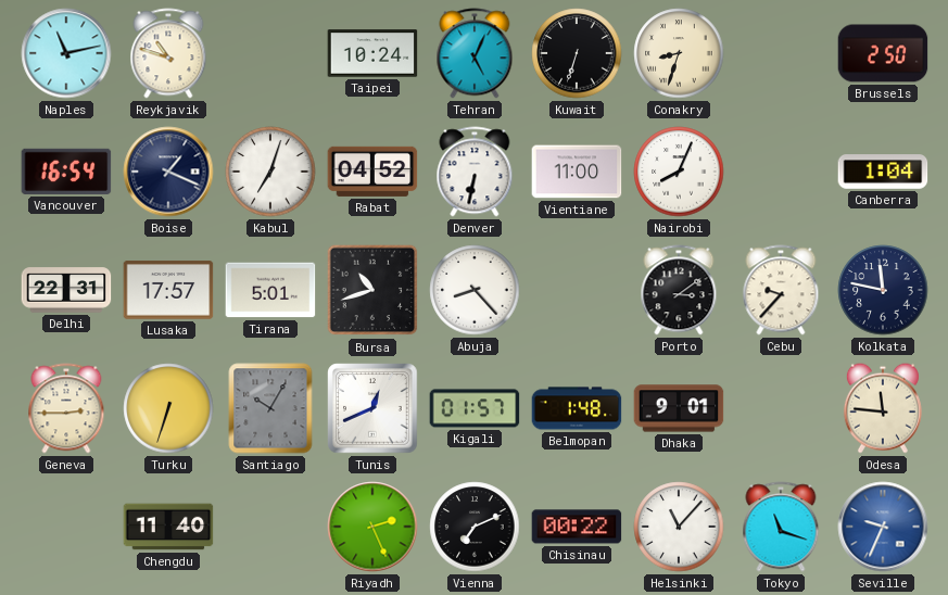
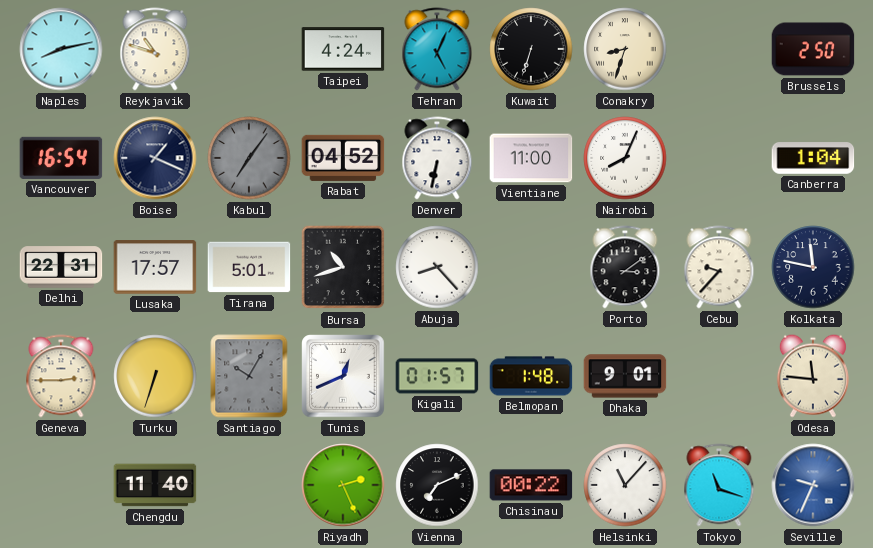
Naples: 11:13 -> 8:13 (61, 49)
Taipei: 10:24 -> 4:24 (343, 49)
Kabul: 7:03 -> 7:06 (249, 158)
Kabul dial: white -> grey (249, 158)
